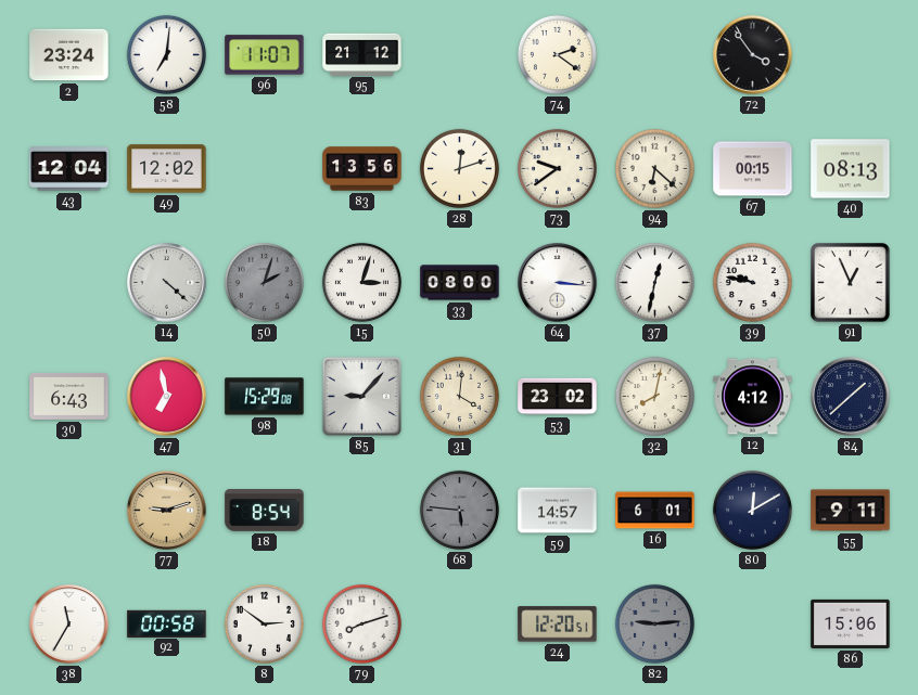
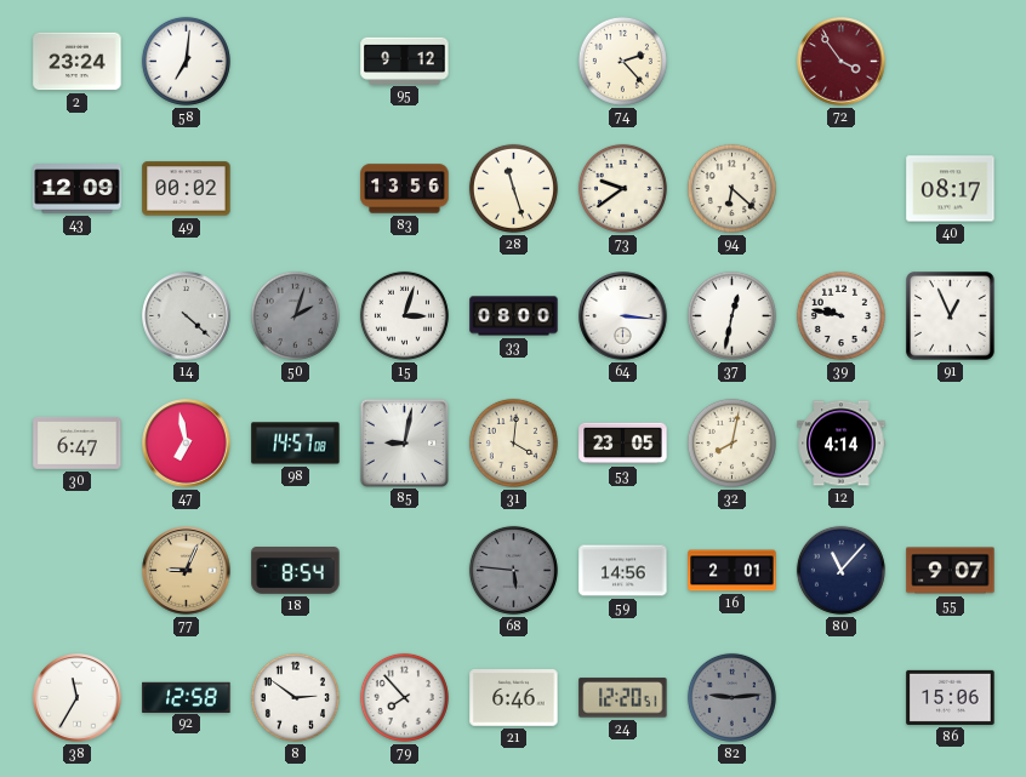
96: 11:07 -> none (265, 55)
95: 21:12 -> 9:12 (405, 61)
74: 2:21 -> 2:23 (622, 61)
72 dial: black -> burgundy (842, 62)
43: 12:04 -> 12:09 (78, 189)
49: 12:02 -> 00:02 (187, 189)
28: 12:12 -> 11:27 (513, 188)
67: 00:15 -> none (753, 169)
40: 08:13 -> 08:17 (951, 189)
30: 6:43 -> 6:47 (78, 442)
98: 15:29 -> 14:57 (296, 444)
85: 9:07 -> 9:02 (404, 442)
53: 23:02 -> 23:05 (623, 444)
12: 4:12 -> 4:14 (842, 444)
84: 1:38 -> none (851, 397)
77: 9:12 -> 9:04 (187, 571)
59: 14:57 -> 14:56 (623, 571)
16: 6:01 -> 2:01 (733, 571)
80: 12:10 -> 11:07 (840, 570)
55: 9:11 -> 9:07 (951, 571)
92: 00:58 -> 12:58 (187, 697)
79: 8:12 -> 7:53 (404, 697)
21: none -> 6:46 (514, 698)
